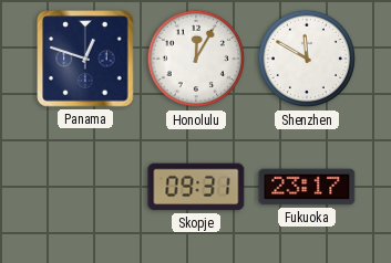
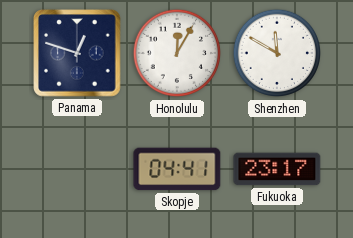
Skopje: 09:31 -> 04:41 (177, 169)
